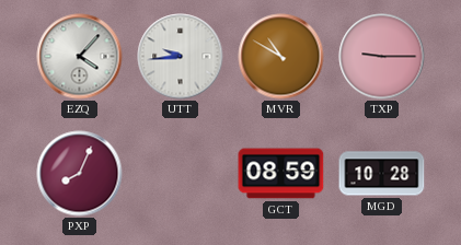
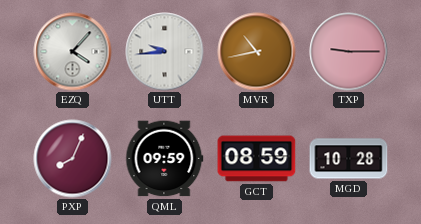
MVR: 10:50 -> 10:43 (257, 52)
QML: none -> 09:59 (165, 159)
